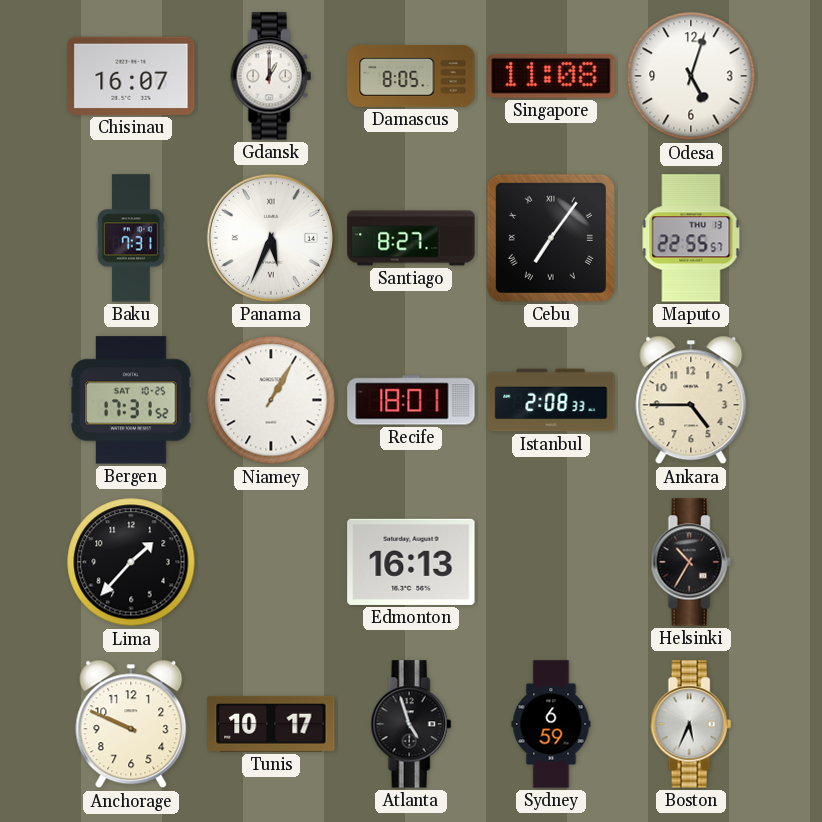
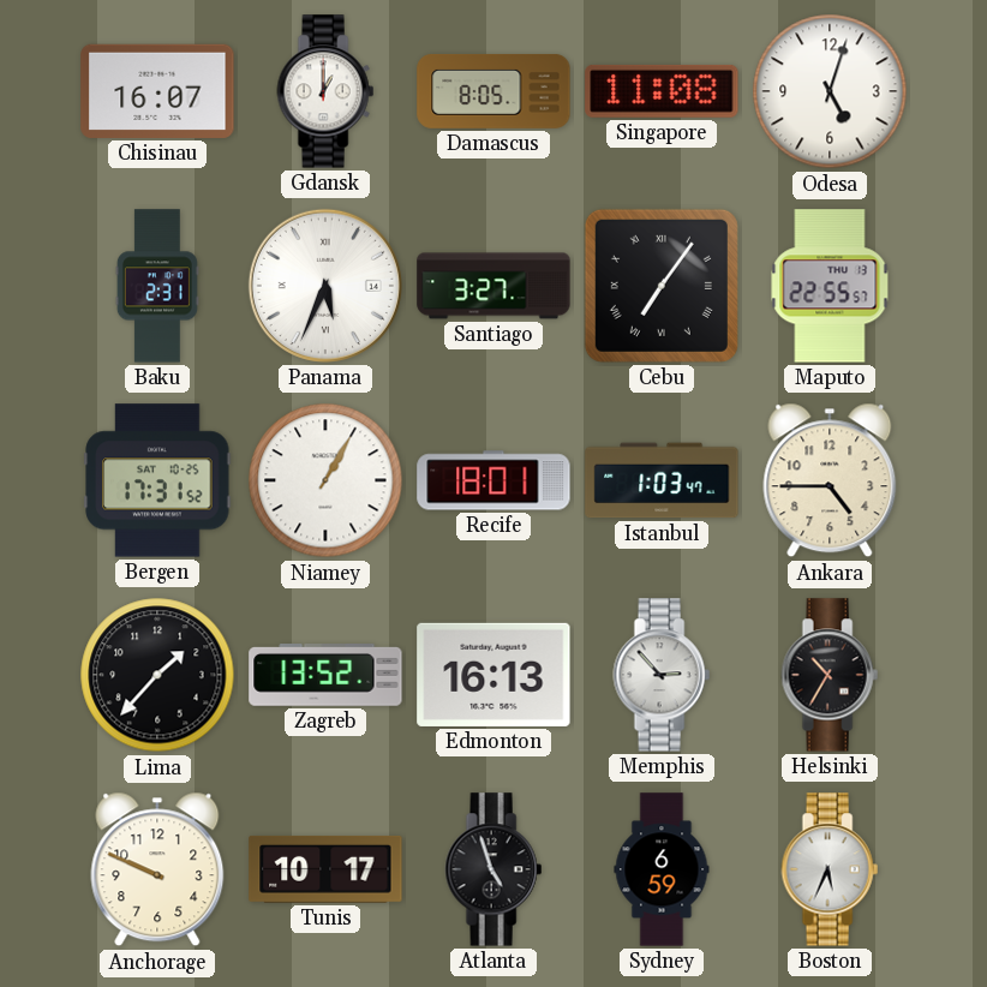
Baku: 7:31 -> 2:31 (157, 286)
Santiago: 8:27 -> 3:27 (493, 286)
Istanbul: 2:08 -> 1:03 (662, 480)
Zagreb: none -> 13:52 (325, 676)
Memphis: none -> 2:53 (662, 675)
